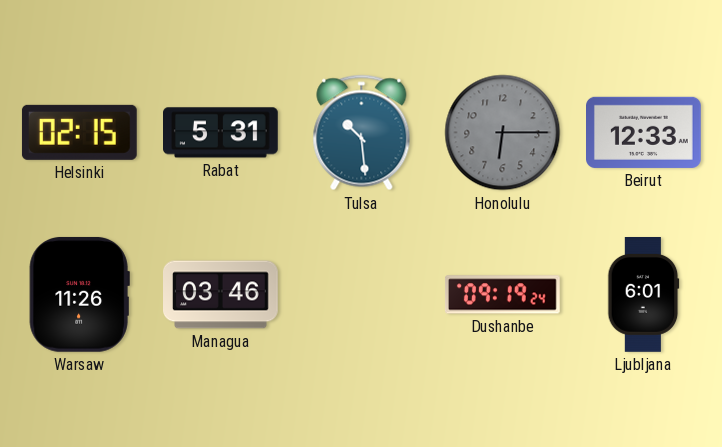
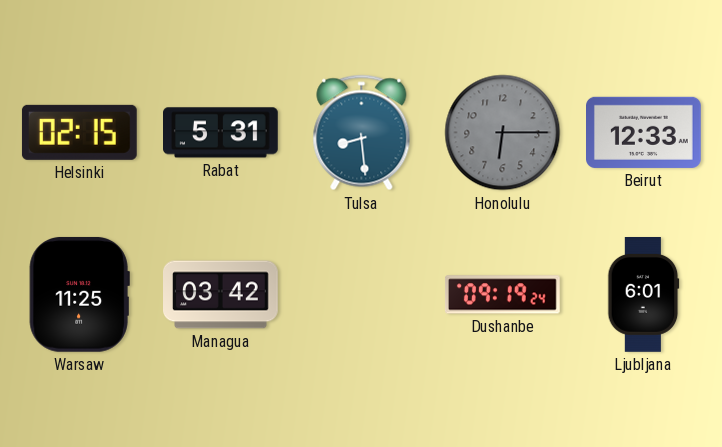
Tulsa: 10:29 -> 8:29 (362, 133)
Warsaw: 11:26 -> 11:25 (79, 294)
Managua: 03:46 -> 03:42 (221, 295)
